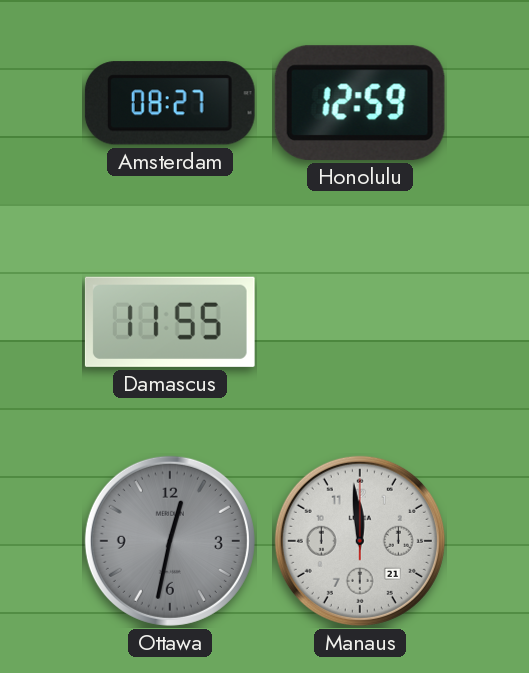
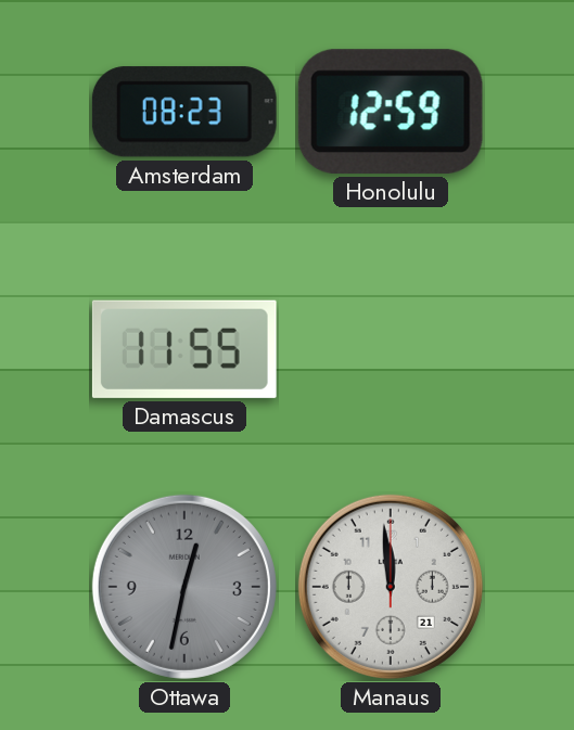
Amsterdam: 08:27 -> 08:23 (184, 112)
